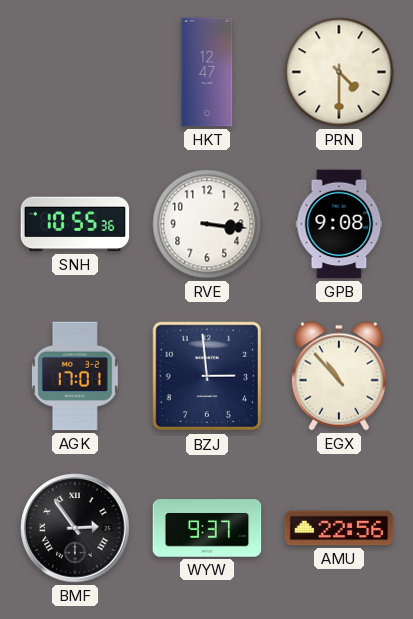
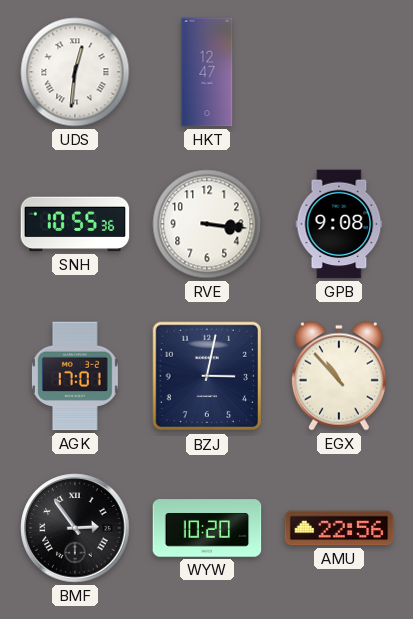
UDS: none -> 12:31 (75, 72)
PRN: 4:30 -> none (339, 72)
BZJ: 2:59 -> 3:02 (207, 376)
WYW: 9:37 -> 10:20 (207, 528)
